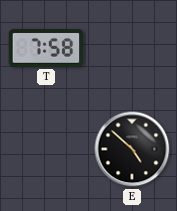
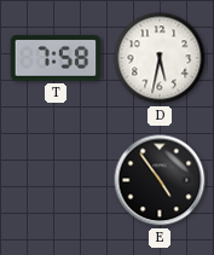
D: none -> 5:32 (160, 58)
E: 4:52 -> 4:54 (160, 180)
